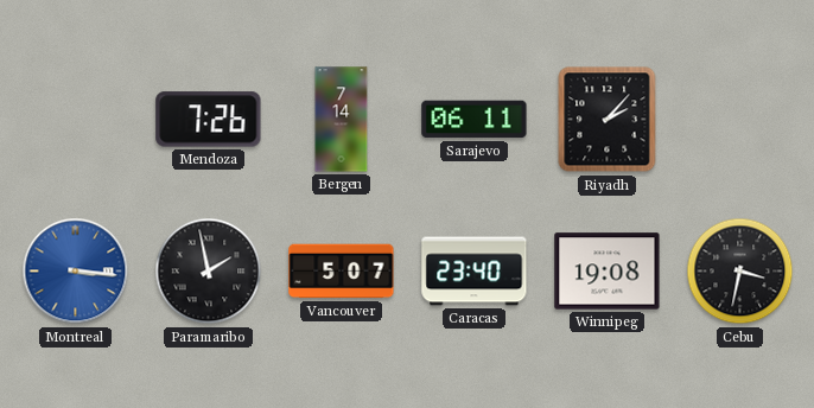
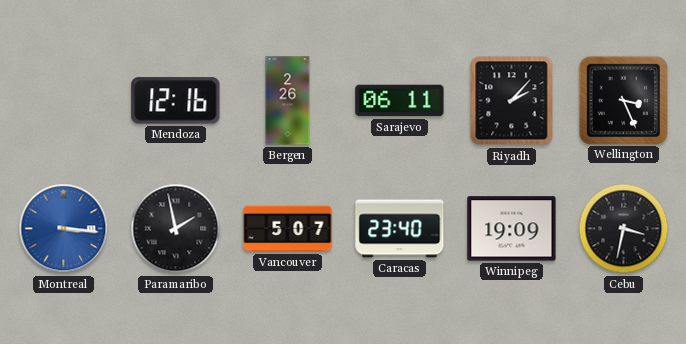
Mendoza: 7:26 -> 12:16 (176, 101)
Bergen: 7:14 -> 2:26 (288, 101)
Wellington: none -> 3:26 (623, 100)
Winnipeg: 19:08 -> 19:09 (512, 229)
